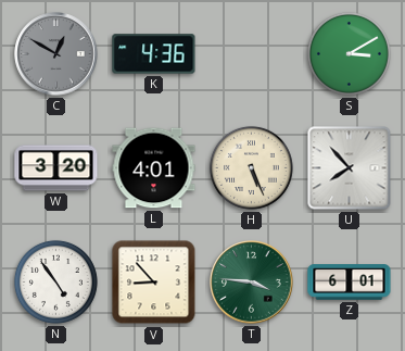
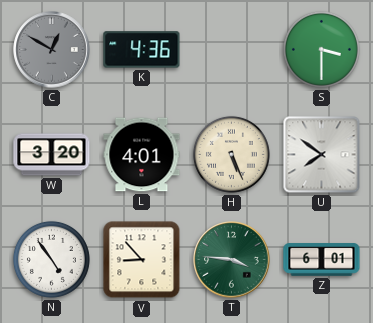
S: 3:10 -> 3:30 (321, 49)
U: 7:53 -> 7:51 (322, 155)
